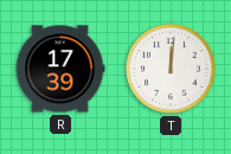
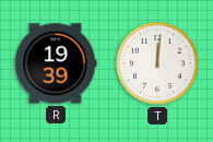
R: 17:39 -> 19:39 (56, 63)
